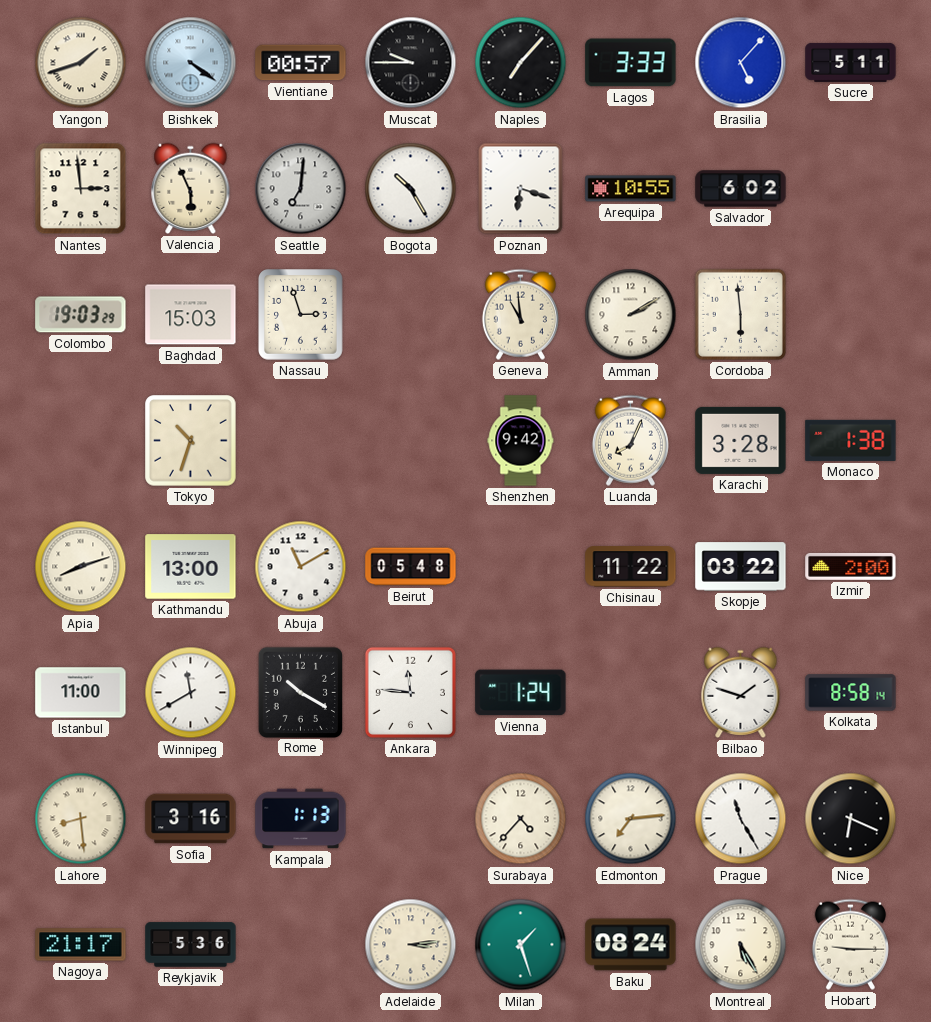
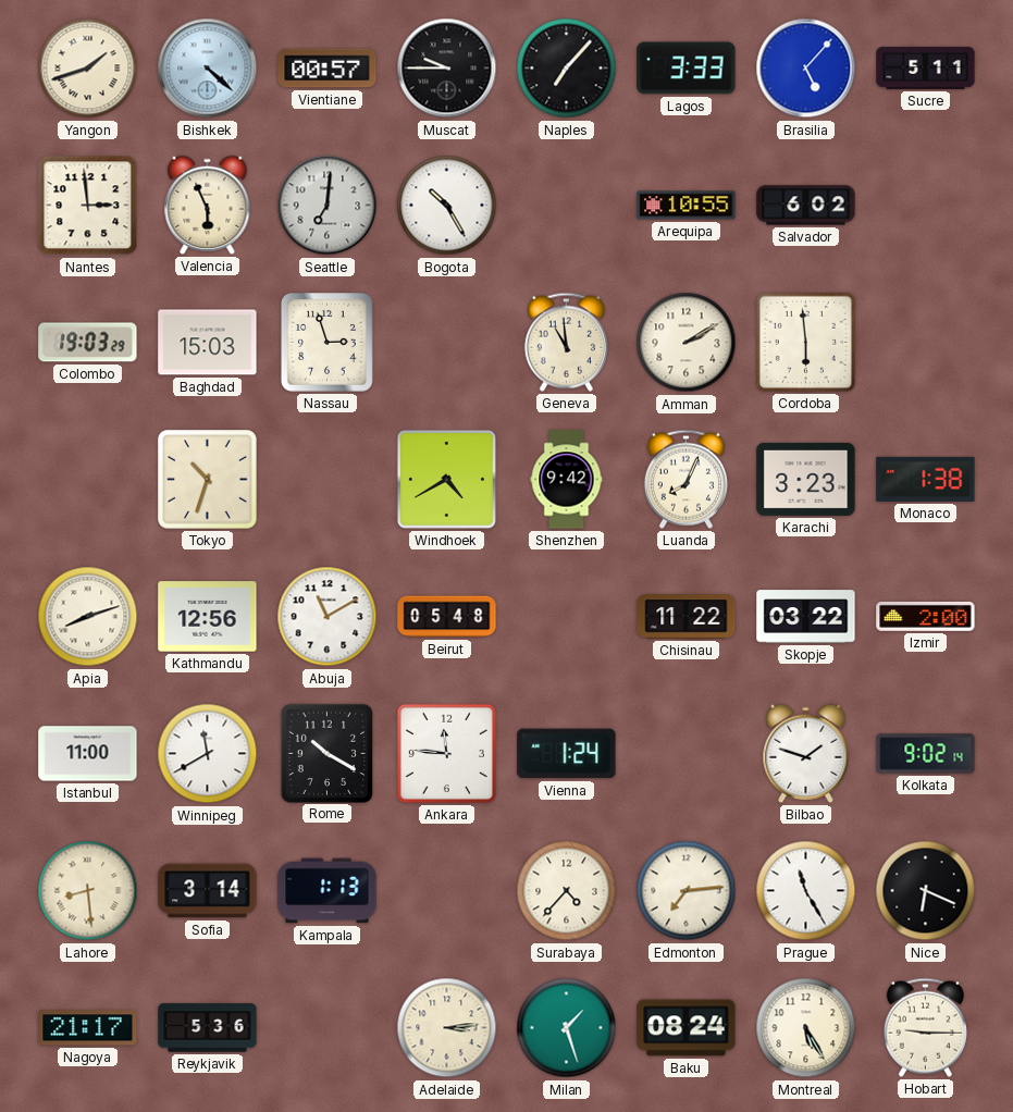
Bishkek: 4:21 -> 4:22 (208, 69)
Poznan: 6:18 -> none (521, 189)
Windhoek: none -> 4:40 (446, 479)
Karachi: 3:28 -> 3:23 (806, 479)
Kathmandu: 13:00 -> 12:56 (208, 617)
Kolkata: 8:58 -> 9:02 (926, 754)
Sofia: 3:16 -> 3:14 (208, 891)
